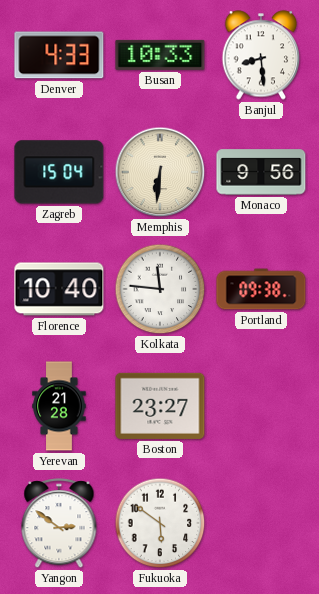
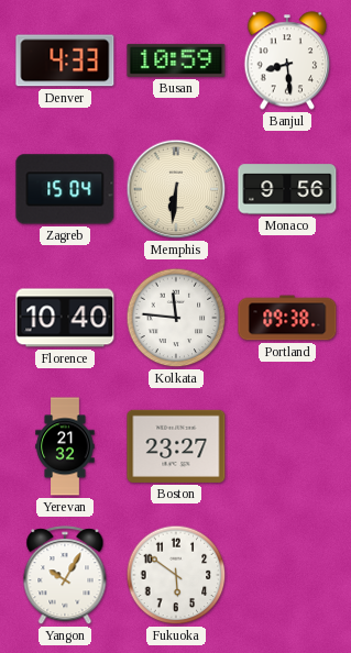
Busan: 10:33 -> 10:59 (176, 60)
Yerevan: 21:28 -> 21:32 (65, 446)
Yangon: 2:51 -> 10:05 (65, 576)
